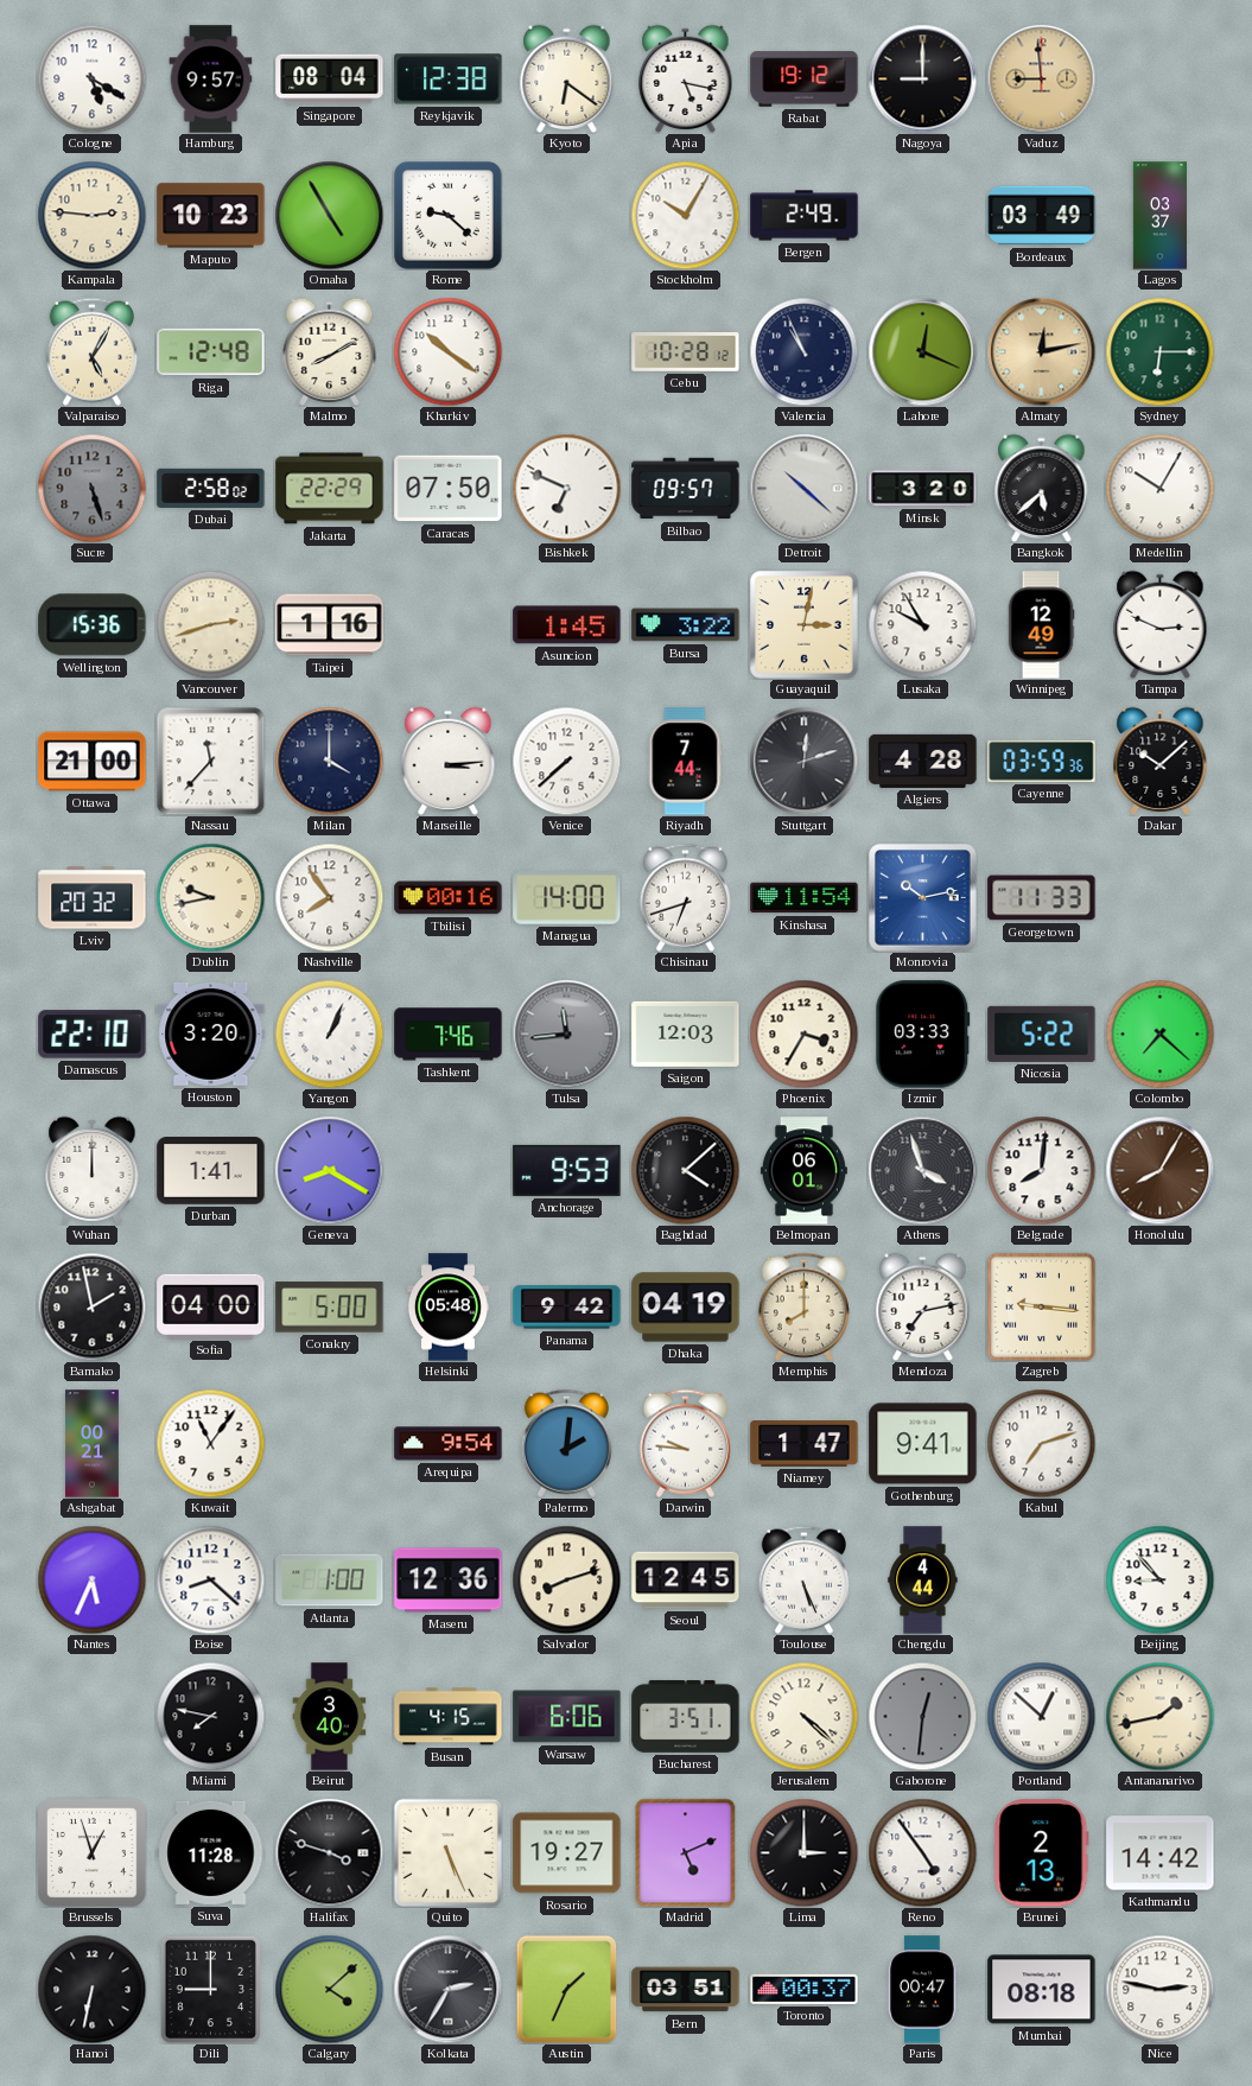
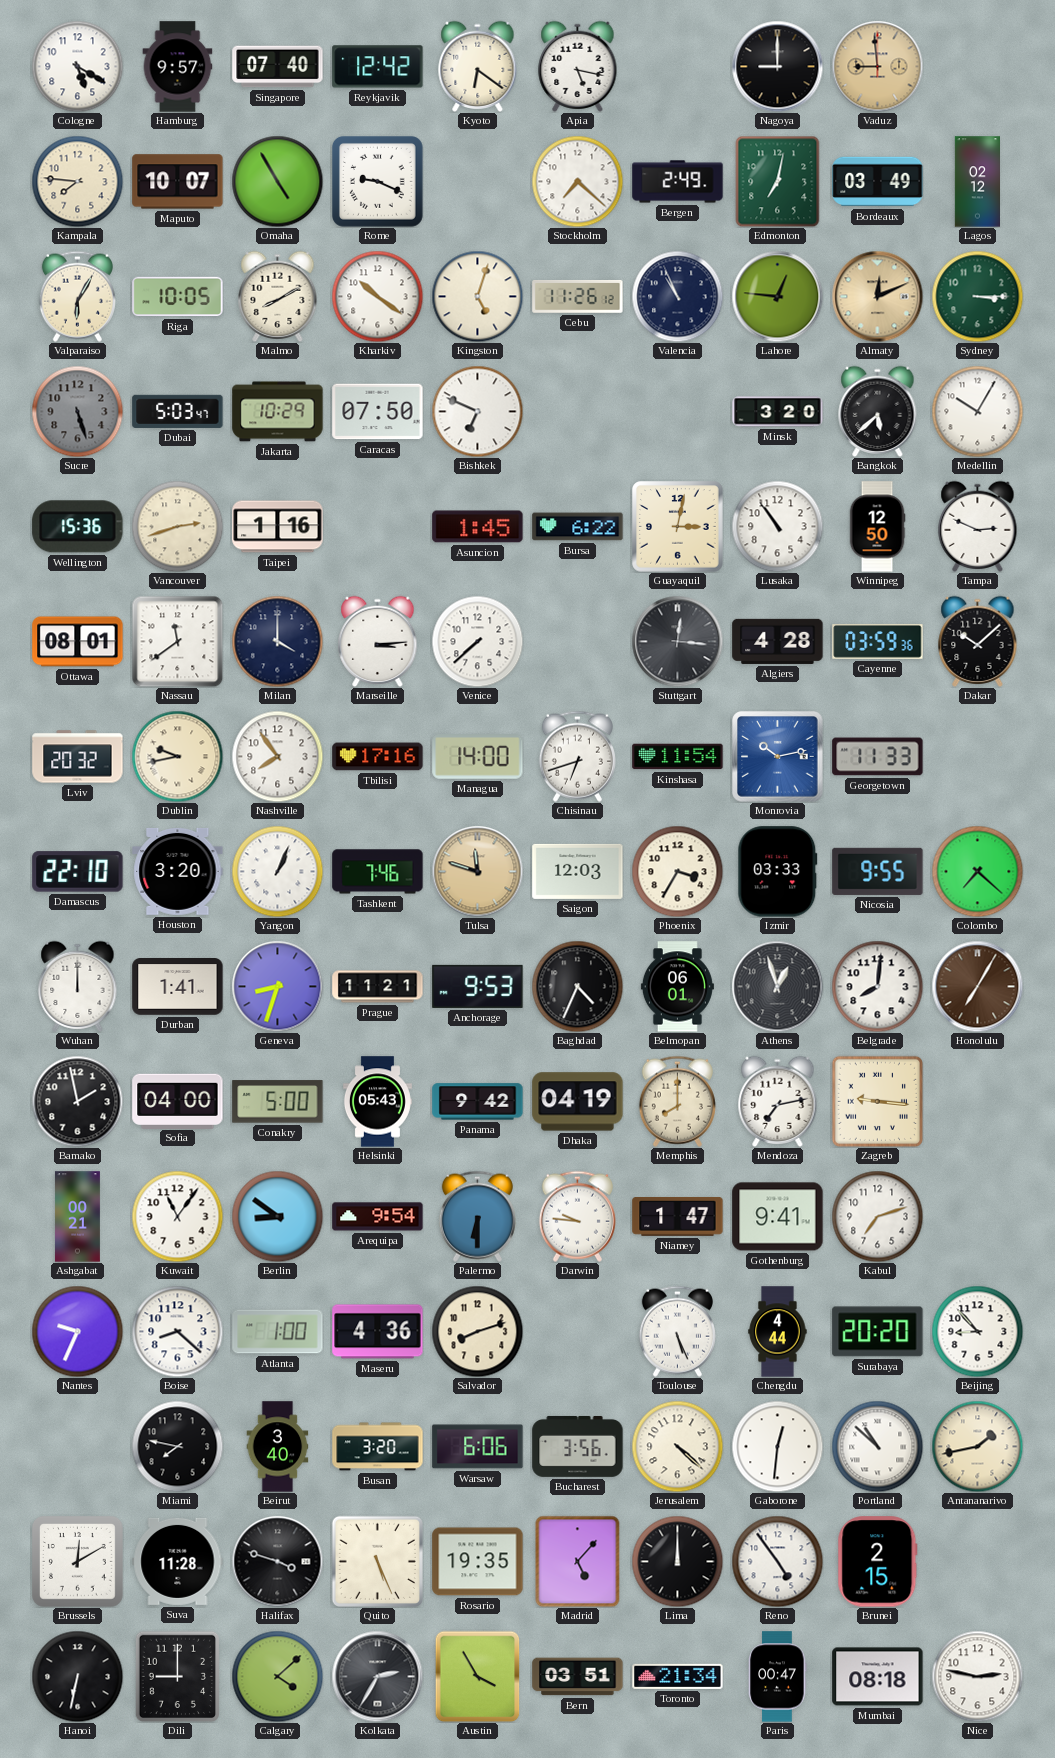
Singapore: 08:04 -> 07:40 (278, 67)
Reykjavik: 12:38 -> 12:42 (378, 67)
Rabat: 19:12 -> none (805, 80)
Kampala: 2:46 -> 7:46 (77, 181)
Maputo: 10:23 -> 10:07 (178, 182)
Rome: 9:22 -> 9:19 (378, 182)
Stockholm: 10:05 -> 7:22 (577, 181)
Edmonton: none -> 7:02 (778, 181)
Lagos: 03:37 -> 02:12 (977, 182)
Valparaiso: 5:05 -> 6:05 (77, 296)
Riga: 12:48 -> 10:05 (178, 297)
Kingston: none -> 5:03 (477, 296)
Cebu: 10:28 -> 11:26 (578, 296)
Lahore: 12:19 -> 12:46 (777, 296)
Almaty: 12:13 -> 12:11 (877, 296)
Sydney: 6:15 -> 3:15 (977, 296)
Dubai: 2:58 -> 5:03 (178, 411)
Jakarta: 22:29 -> 10:29 (278, 412)
Bilbao: 09:57 -> none (686, 489)
Detroit: 10:22 -> none (803, 488)
Bursa: 3:22 -> 6:22 (578, 527)
Lusaka: 9:55 -> 10:54 (777, 526)
Winnipeg: 12:49 -> 12:50 (877, 527)
Ottawa: 21:00 -> 08:01 (78, 642)
Nassau: 11:37 -> 11:39 (177, 641)
Riyadh: 7:44 -> none (686, 762)
Stuttgart: 12:12 -> 12:16 (677, 641)
Tbilisi: 00:16 -> 17:16 (378, 757)
Tulsa: 11:44 -> 11:48 (477, 871)
Tulsa dial: grey -> champagne (477, 871)
Nicosia: 5:22 -> 9:55 (878, 871)
Geneva: 8:20 -> 8:33 (277, 986)
Prague: none -> 11:21 (378, 987)
Baghdad: 4:08 -> 4:34 (577, 986)
Athens: 3:57 -> 12:57 (777, 986)
Honolulu: 8:05 -> 7:05 (977, 986)
Helsinki: 05:48 -> 05:43 (377, 1102)
Berlin: none -> 8:51 (277, 1216)
Palermo: 2:01 -> 6:30 (477, 1216)
Nantes: 5:34 -> 9:34 (77, 1331)
Maseru: 12:36 -> 4:36 (378, 1332)
Seoul: 12:45 -> none (686, 1581)
Surabaya: none -> 20:20 (878, 1332)
Busan: 4:15 -> 3:20 (378, 1447)
Bucharest: 3:51 -> 3:56 (578, 1446)
Gaborone dial: grey -> white (777, 1446)
Portland: 12:52 -> 10:52 (877, 1446)
Brussels: 12:57 -> 12:10 (78, 1562)
Rosario: 19:27 -> 19:35 (478, 1562)
Madrid: 5:11 -> 5:07 (578, 1561)
Lima: 3:00 -> 12:00 (677, 1561)
Brunei: 2:13 -> 2:15 (878, 1562)
Kathmandu: 14:42 -> none (1161, 1853)
Austin: 1:34 -> 3:55 (478, 1676)
Toronto: 00:37 -> 21:34 (678, 1676)
